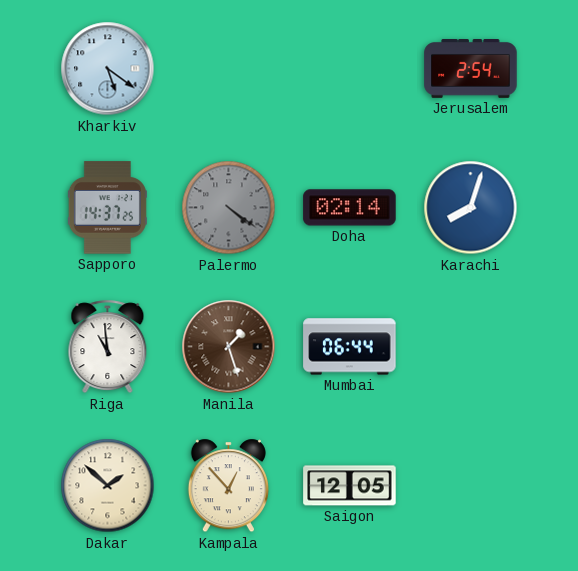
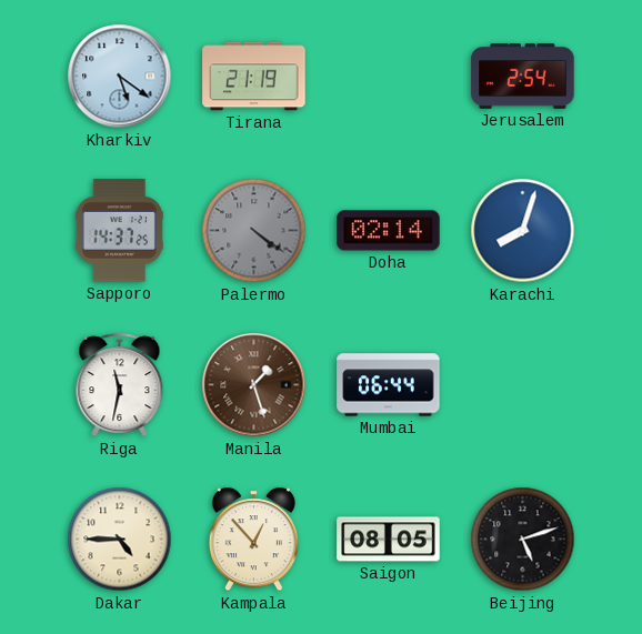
Tirana: none -> 21:19 (254, 77)
Riga: 10:59 -> 11:32 (120, 385)
Dakar: 1:52 -> 4:45 (120, 540)
Saigon: 12:05 -> 08:05 (389, 540)
Beijing: none -> 5:12 (523, 540)
